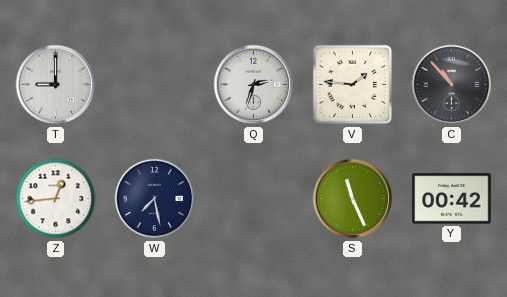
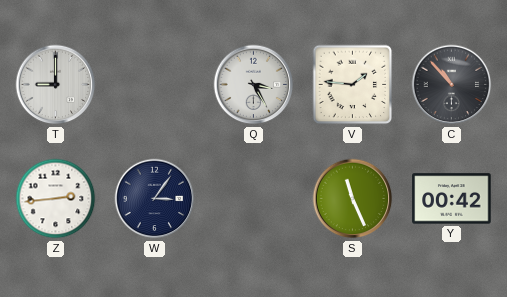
Q: 2:33 -> 3:25 (254, 85)
Z: 12:44 -> 2:44 (56, 199)
W: 7:28 -> 3:06 (155, 199)
